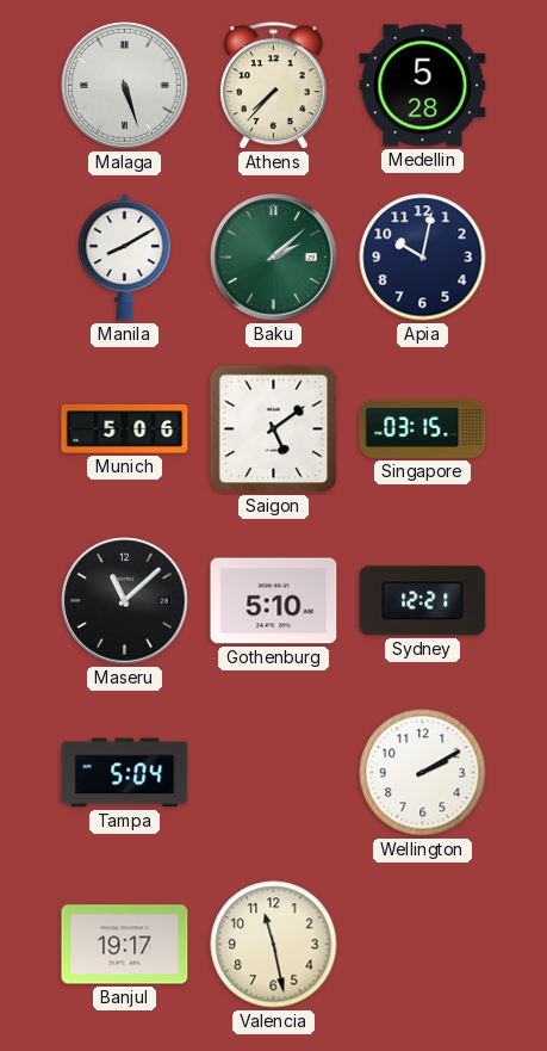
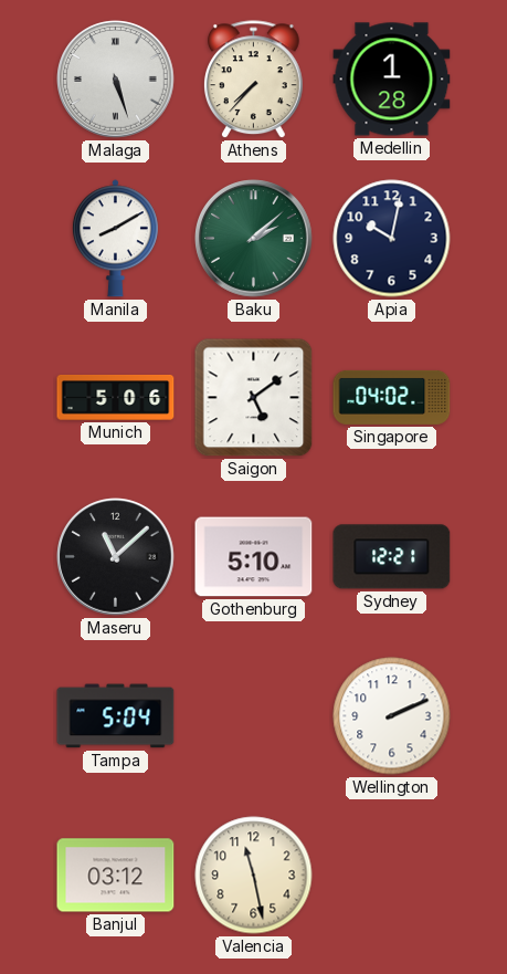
Medellin: 5:28 -> 1:28 (392, 80)
Singapore: 03:15 -> 04:02 (392, 397)
Wellington: 2:10 -> 2:11 (392, 716)
Banjul: 19:17 -> 03:12 (116, 876)
